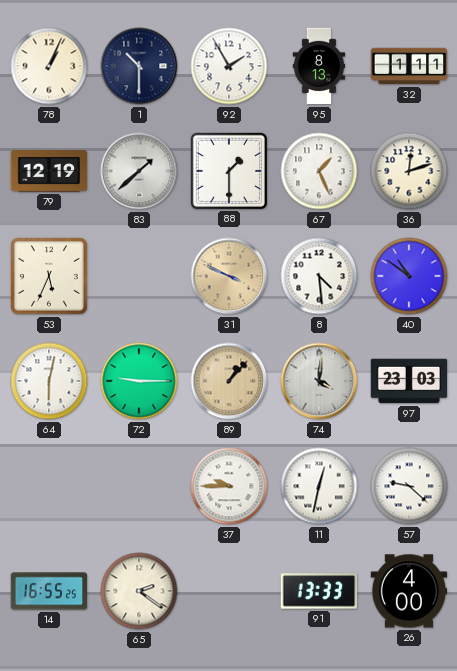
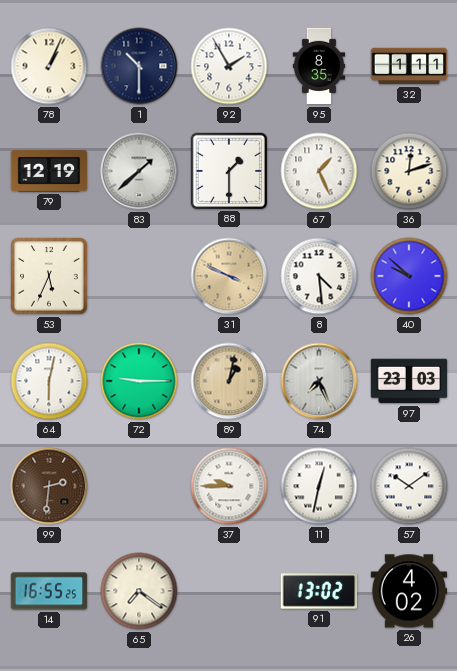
95: 8:13 -> 8:35 (319, 66)
40: 10:51 -> 9:52 (409, 276)
89: 1:07 -> 1:02 (229, 381)
74: 4:01 -> 7:26 (319, 381)
99: none -> 2:31 (49, 486)
57: 9:22 -> 10:09 (409, 486)
65: 2:21 -> 7:21 (139, 591)
91: 13:33 -> 13:02 (319, 591)
26: 4:00 -> 4:02 (409, 591)
